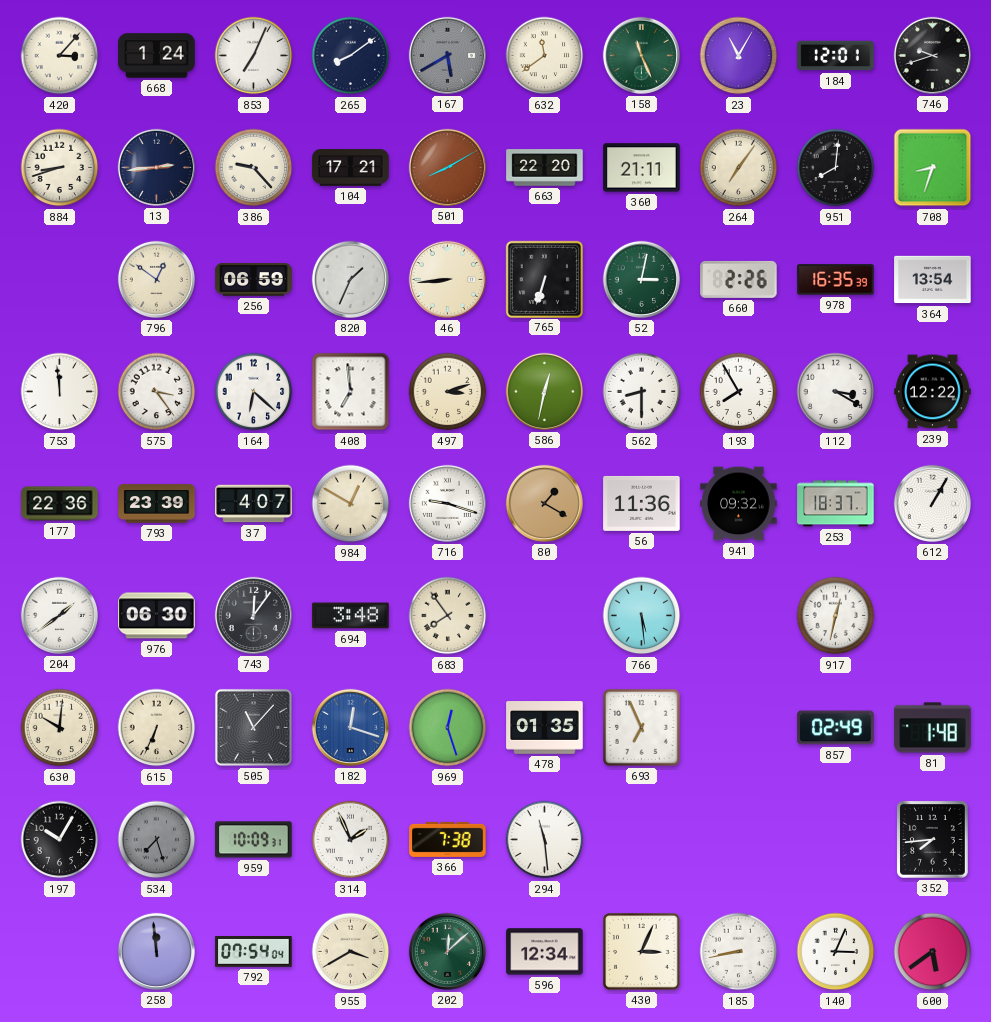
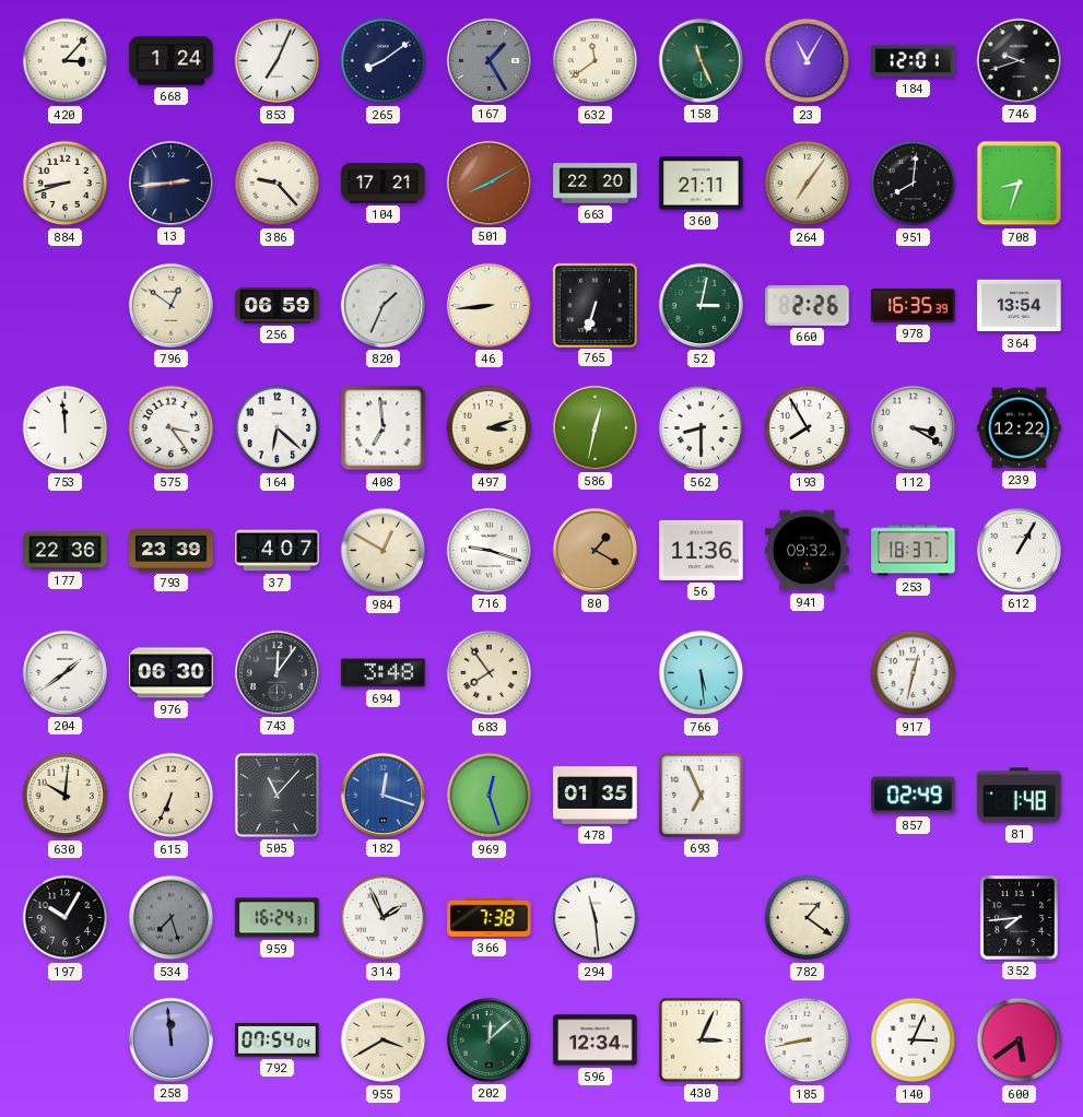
167: 5:40 -> 1:25 (488, 60)
959: 10:09 -> 16:24 (278, 918)
782: none -> 1:21 (808, 918)
